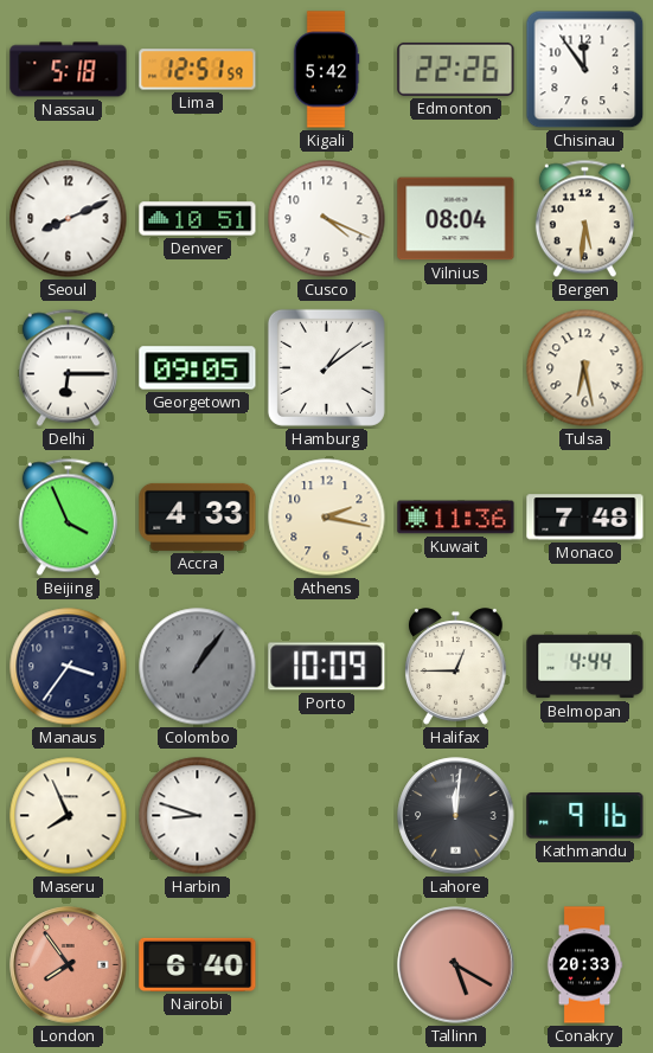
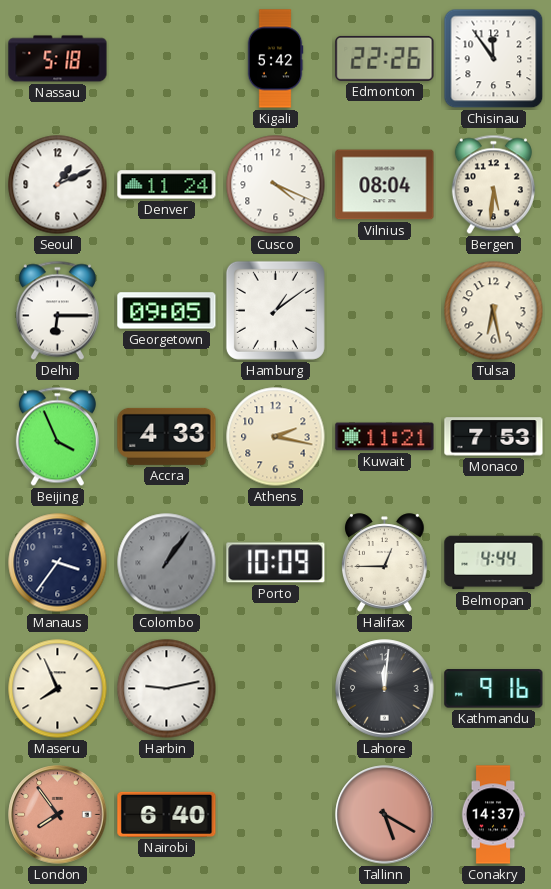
Lima: 12:51 -> none (198, 70)
Seoul: 8:11 -> 1:11 (58, 185)
Denver: 10:51 -> 11:24 (167, 185)
Kuwait: 11:36 -> 11:21 (385, 437)
Monaco: 7:48 -> 7:53 (494, 437)
Harbin: 8:48 -> 9:13 (167, 689)
Conakry: 20:33 -> 14:37 (493, 815)
